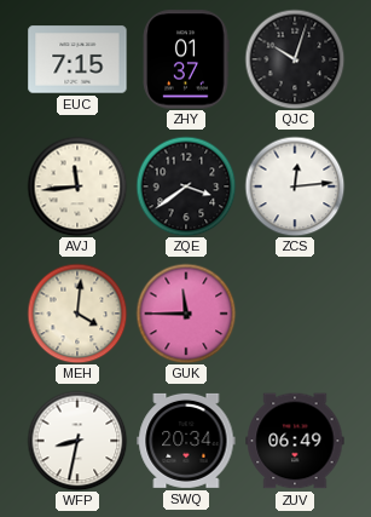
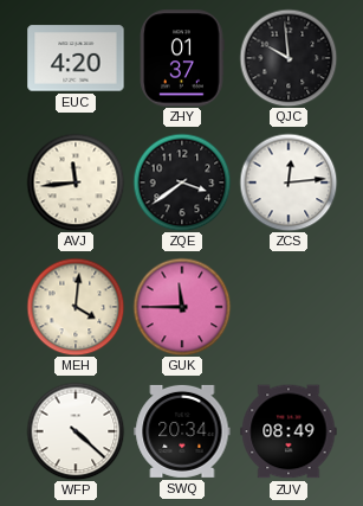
EUC: 7:15 -> 4:20 (76, 58)
QJC: 10:03 -> 9:59 (289, 58)
WFP: 8:32 -> 4:22 (76, 431)
ZUV: 06:49 -> 08:49 (289, 431)
